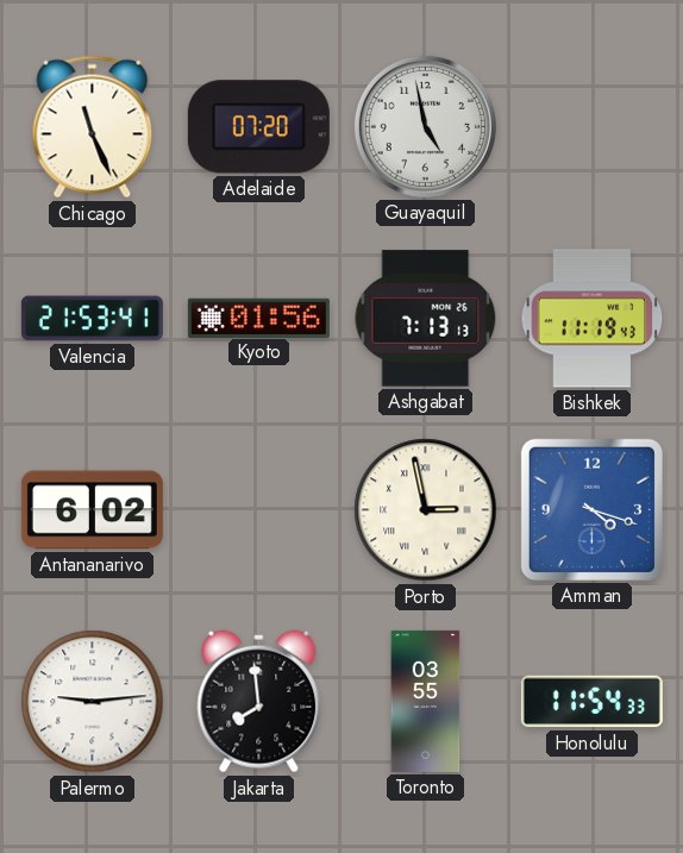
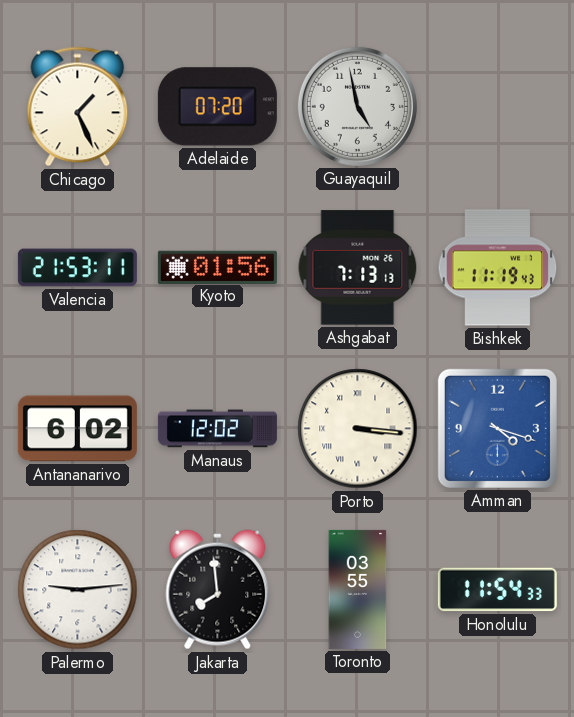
Chicago: 11:26 -> 1:26 (78, 107)
Valencia: 21:53:41 -> 21:53:11 (77, 268)
Manaus: none -> 12:02 (217, 429)
Porto: 2:58 -> 3:16 (358, 429)
